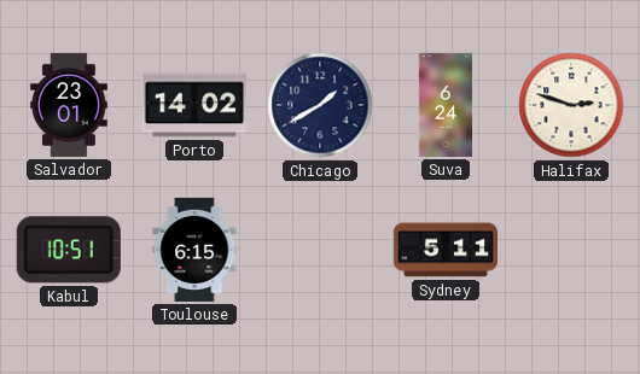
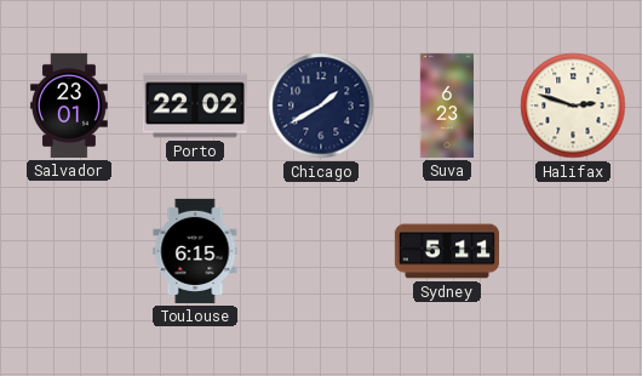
Porto: 14:02 -> 22:02 (195, 106)
Suva: 6:24 -> 6:23 (446, 106)
Kabul: 10:51 -> none (69, 250)
